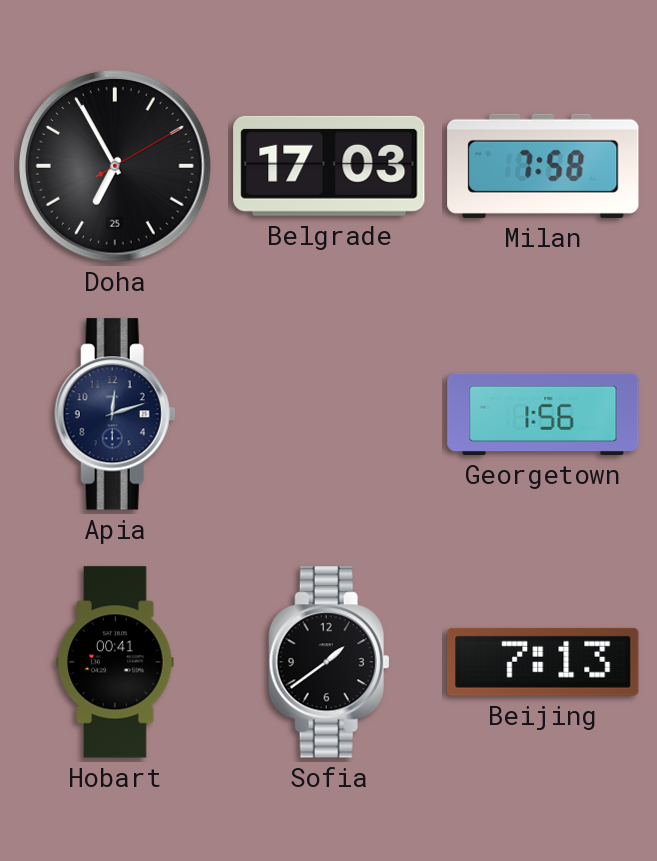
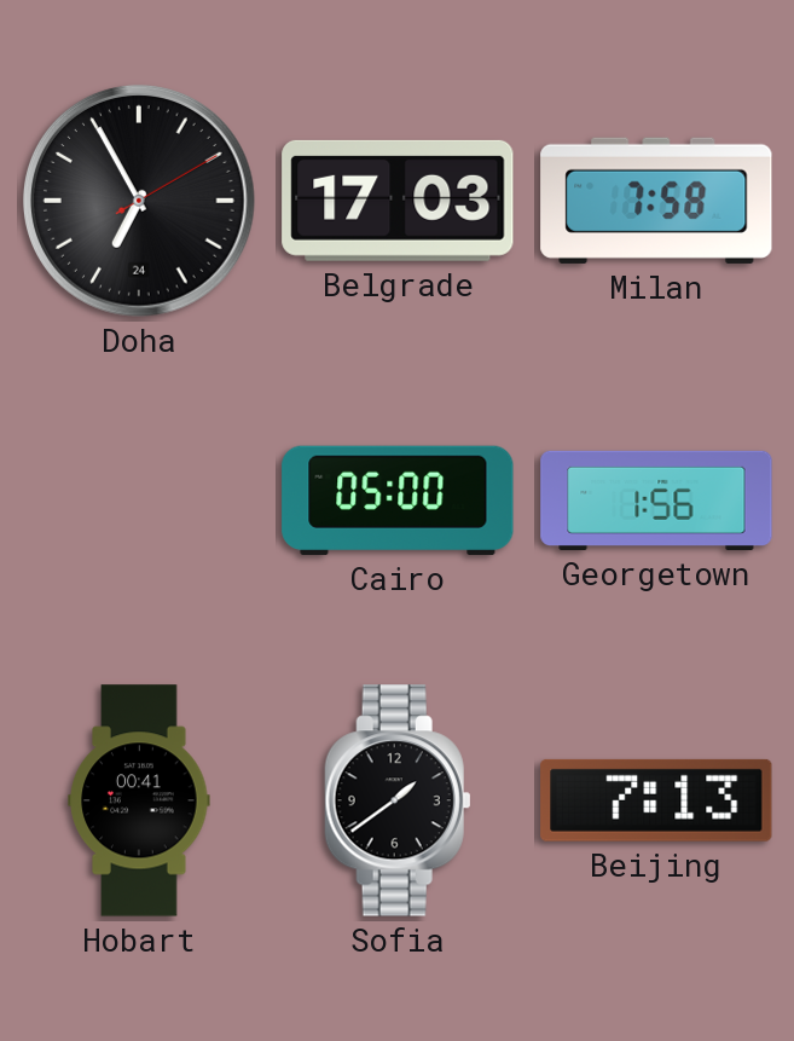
Doha date: 25 -> 24 (140, 202)
Apia: 12:12 -> none (115, 414)
Cairo: none -> 05:00 (398, 501)
